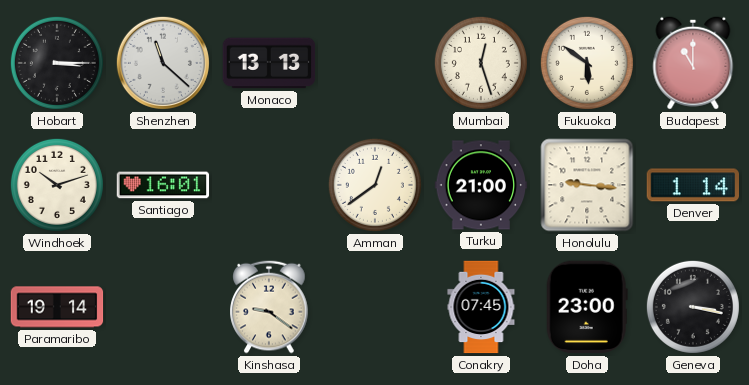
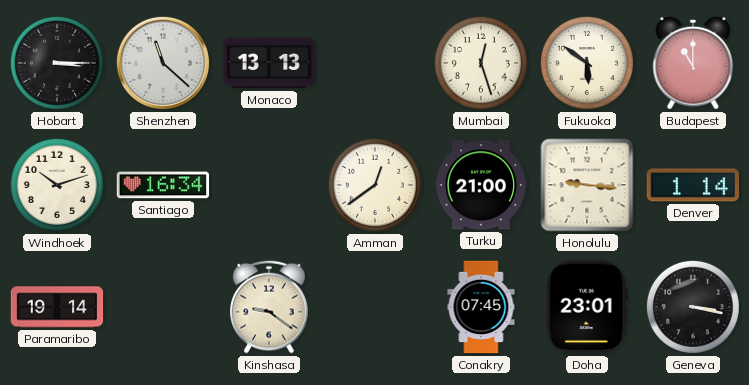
Santiago: 16:01 -> 16:34 (163, 185)
Doha: 23:00 -> 23:01 (587, 307)
